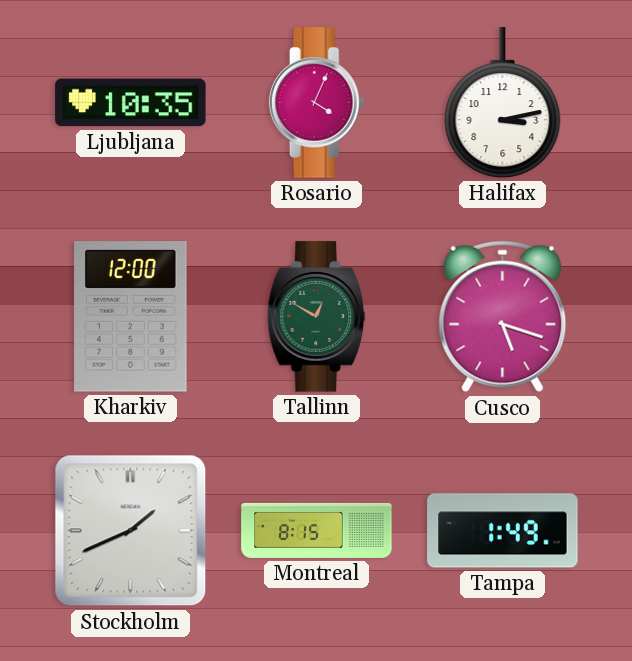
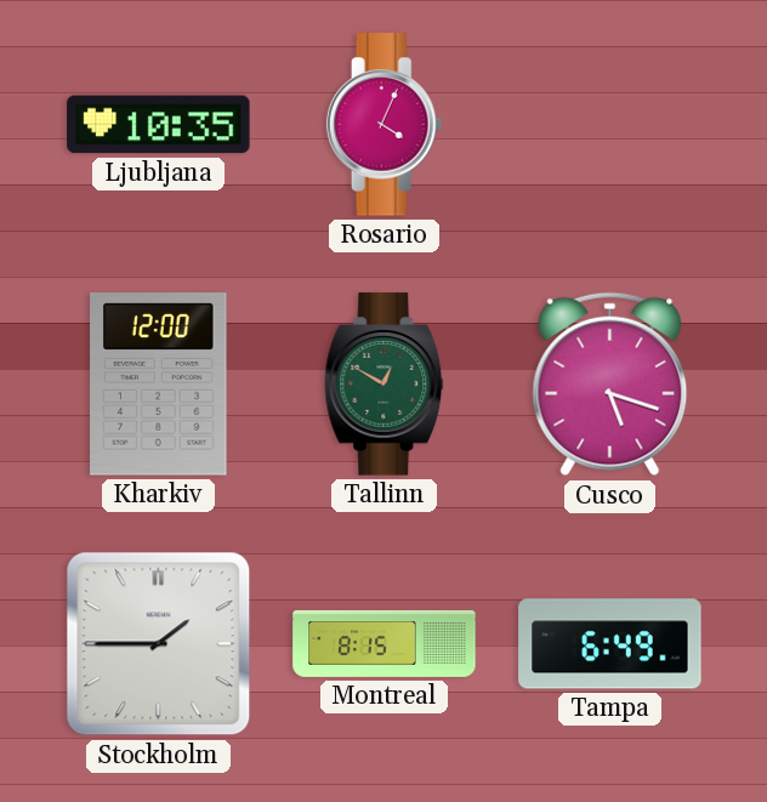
Halifax: 3:13 -> none (503, 103)
Stockholm: 1:41 -> 1:45 (159, 644)
Tampa: 1:49 -> 6:49 (610, 644)
